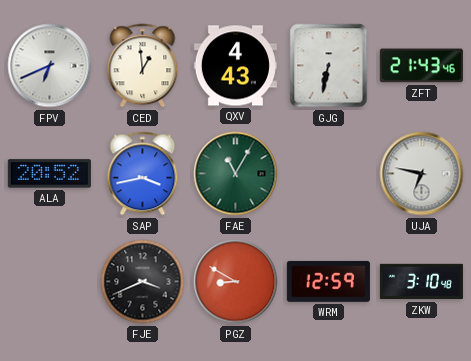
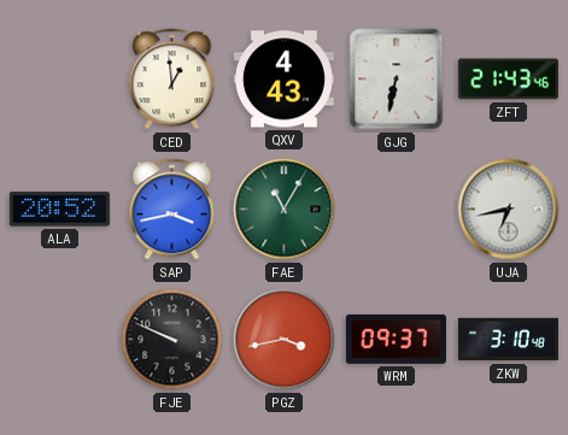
FPV: 6:41 -> none (50, 66)
UJA: 6:47 -> 6:43 (509, 210)
FJE: 3:41 -> 9:49 (172, 340)
PGZ: 8:50 -> 3:43 (285, 340)
WRM: 12:59 -> 09:37 (396, 339)
